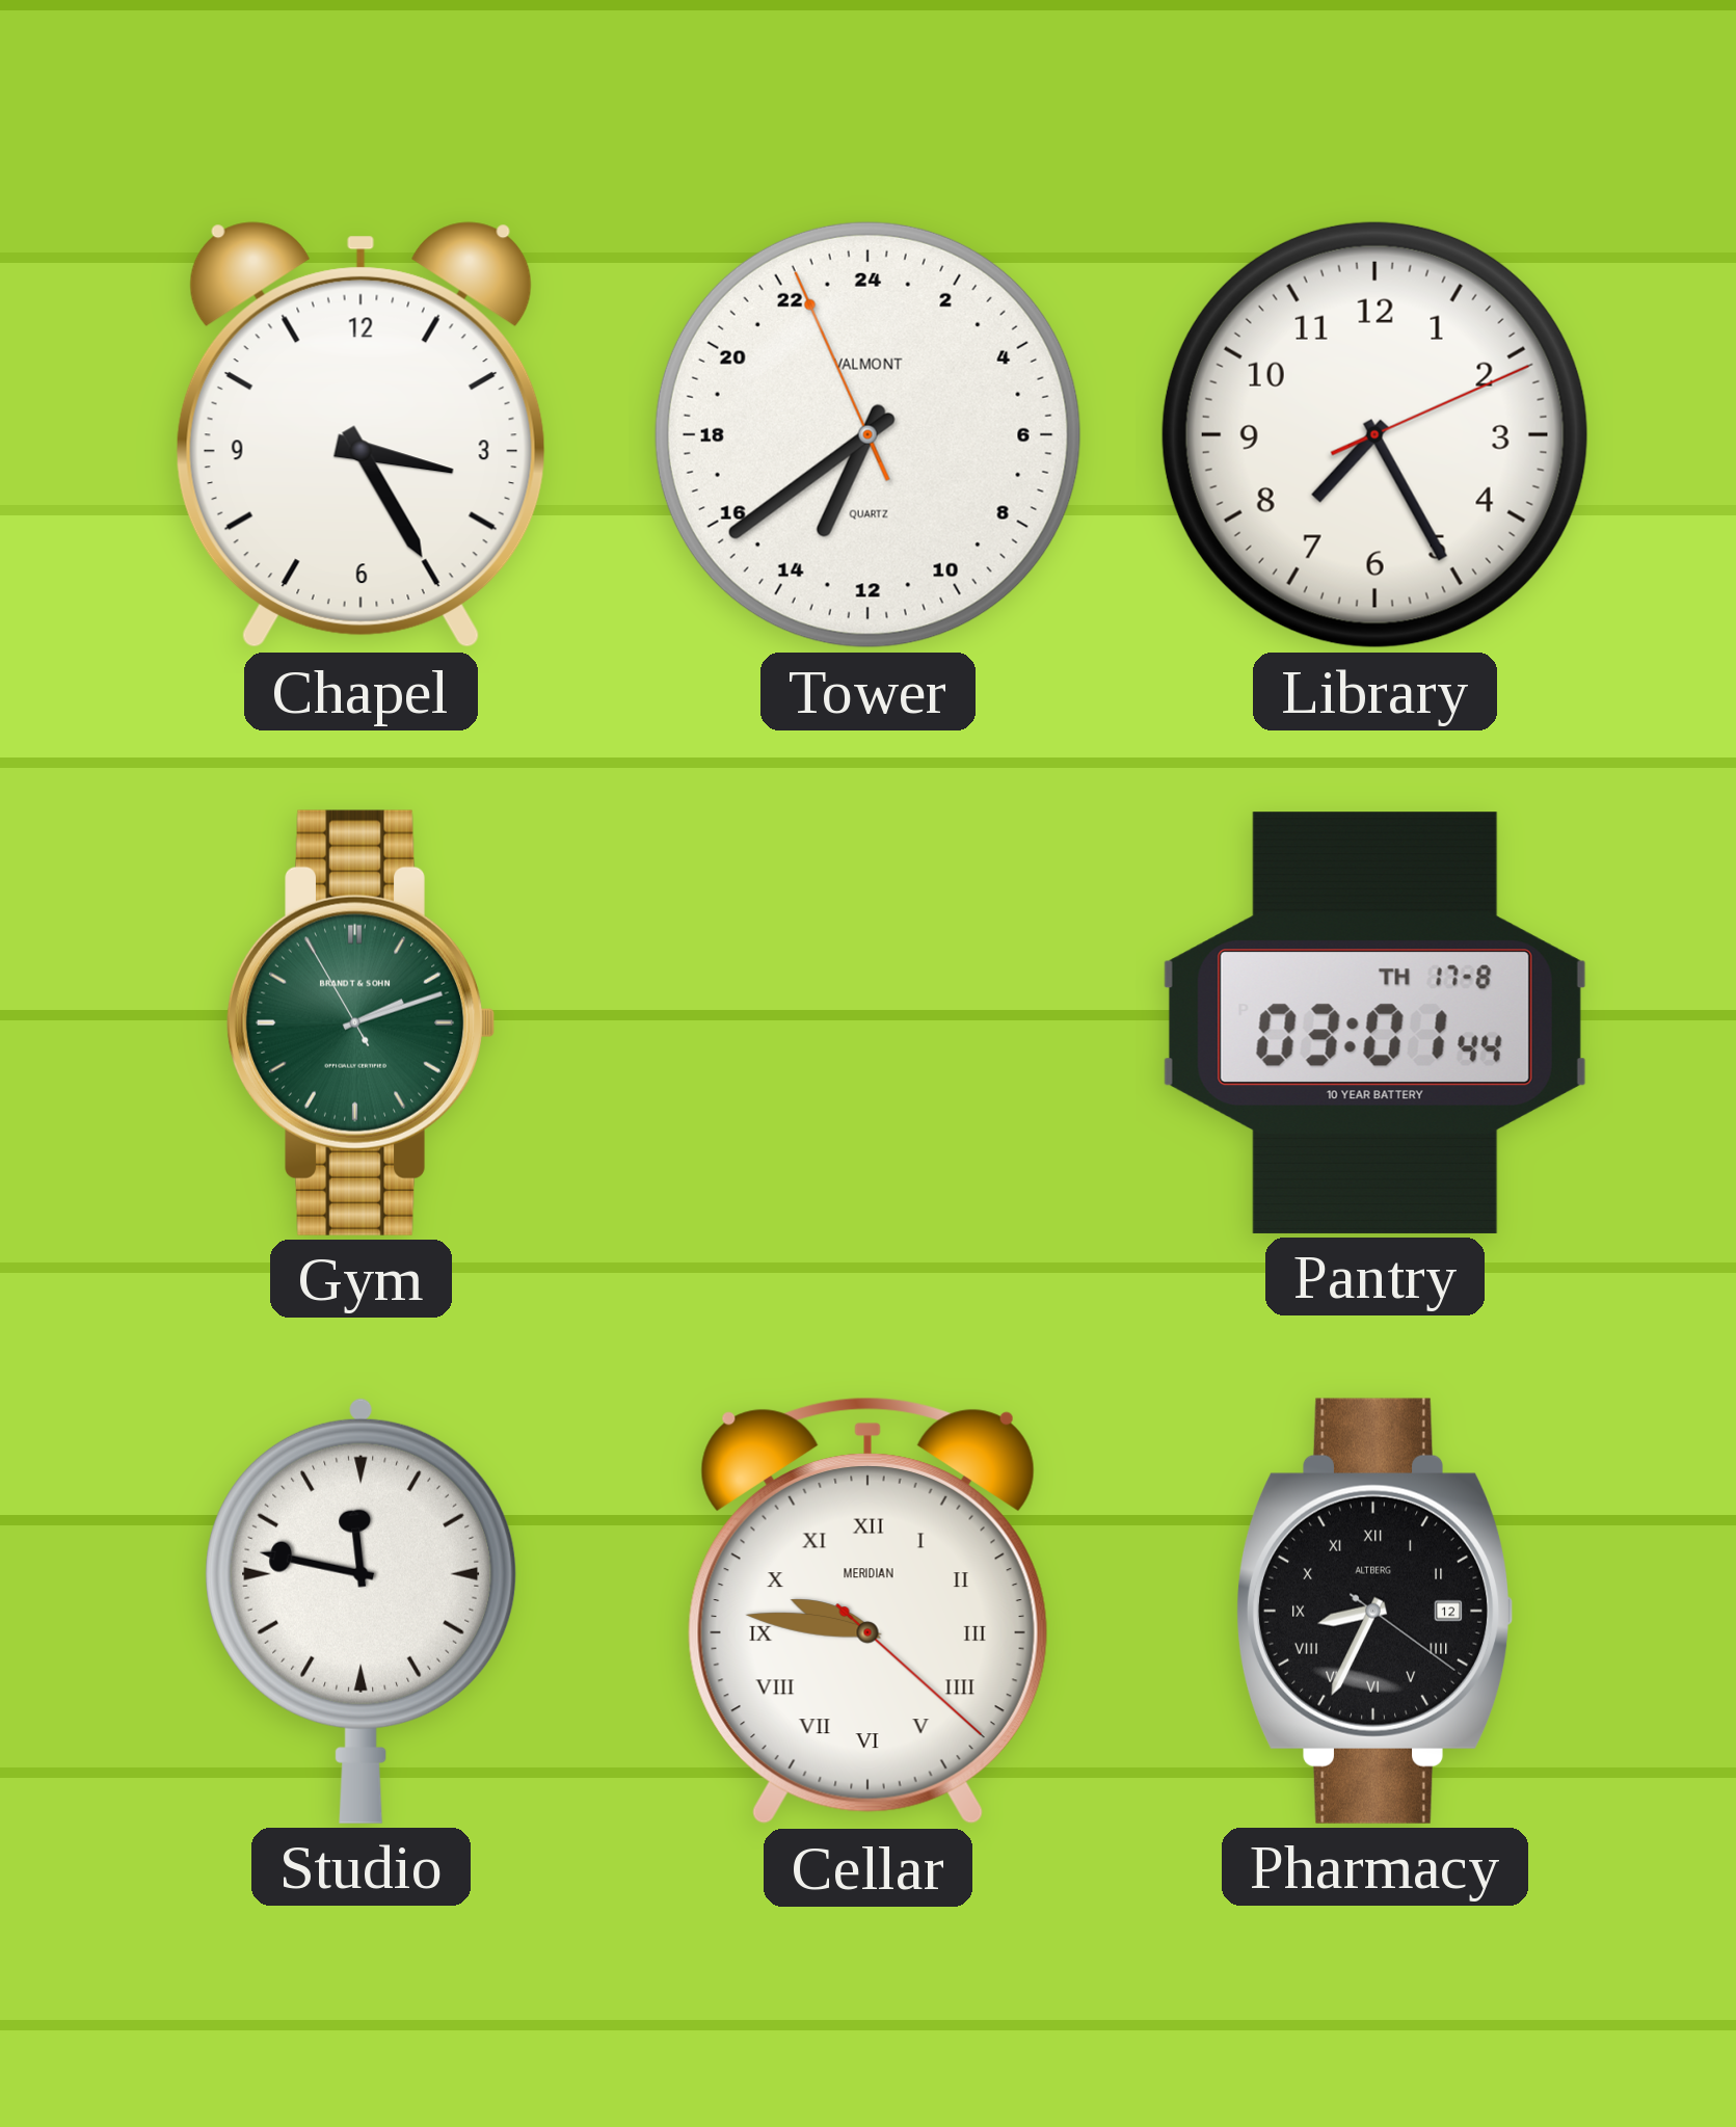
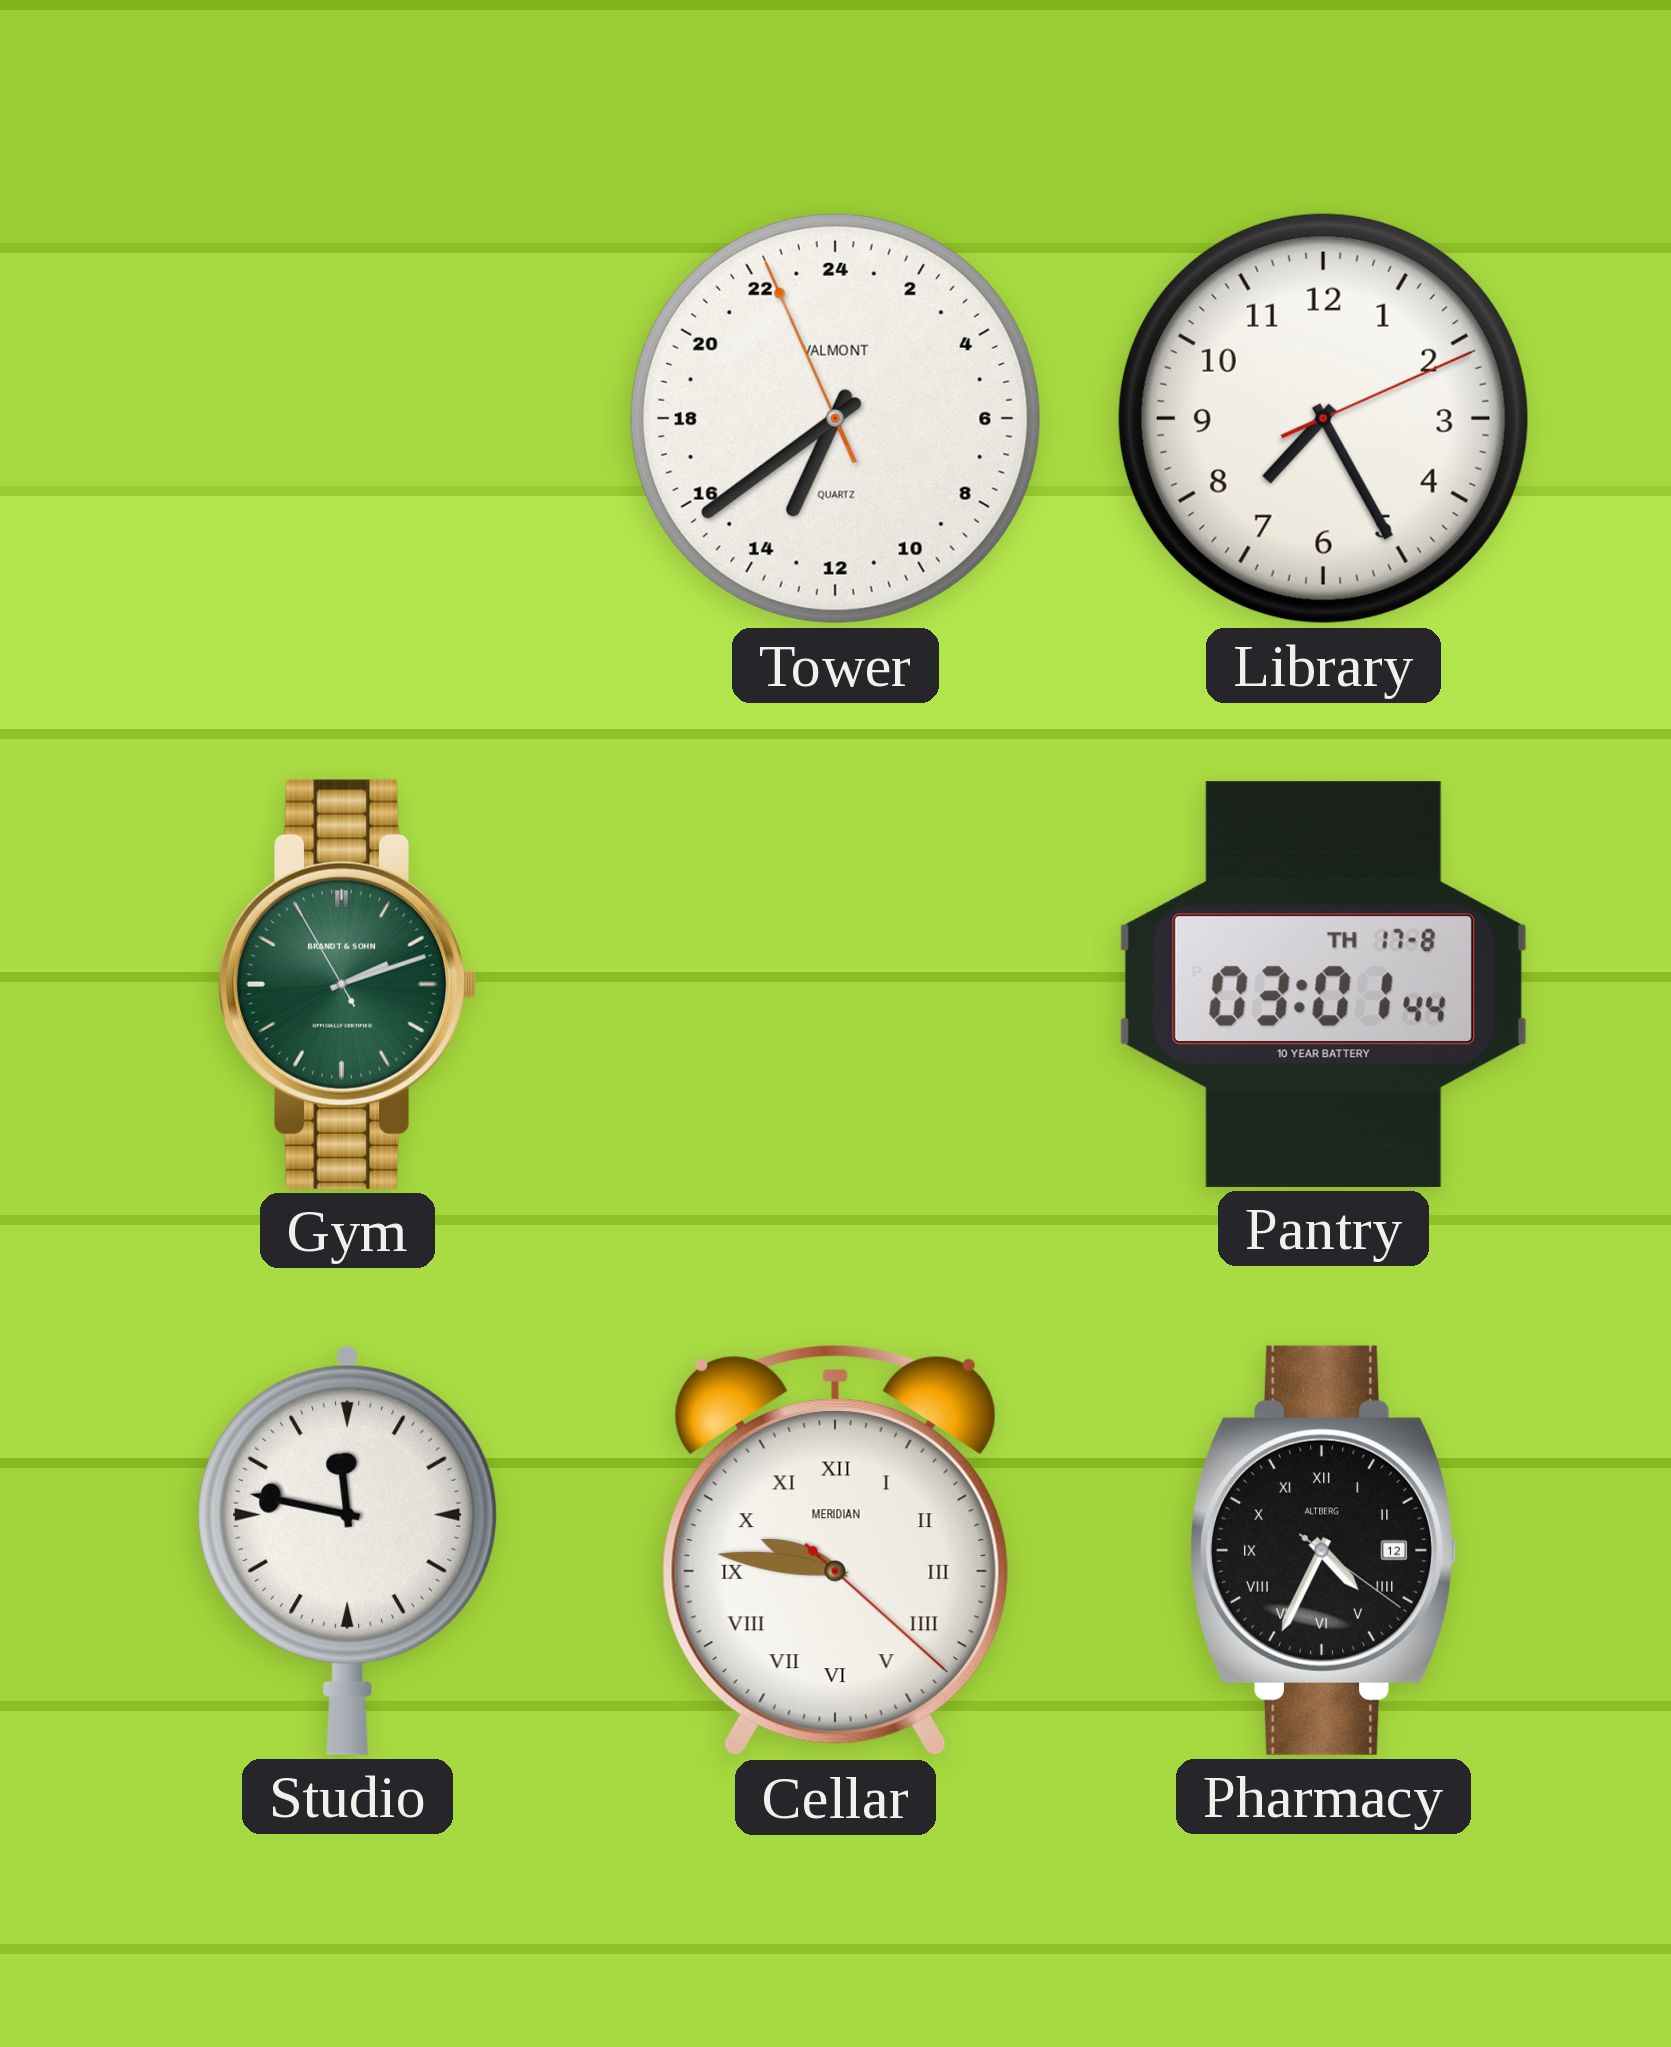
Chapel: 3:25 -> none (360, 435)
Pharmacy: 8:34 -> 4:34 (1323, 1550)
